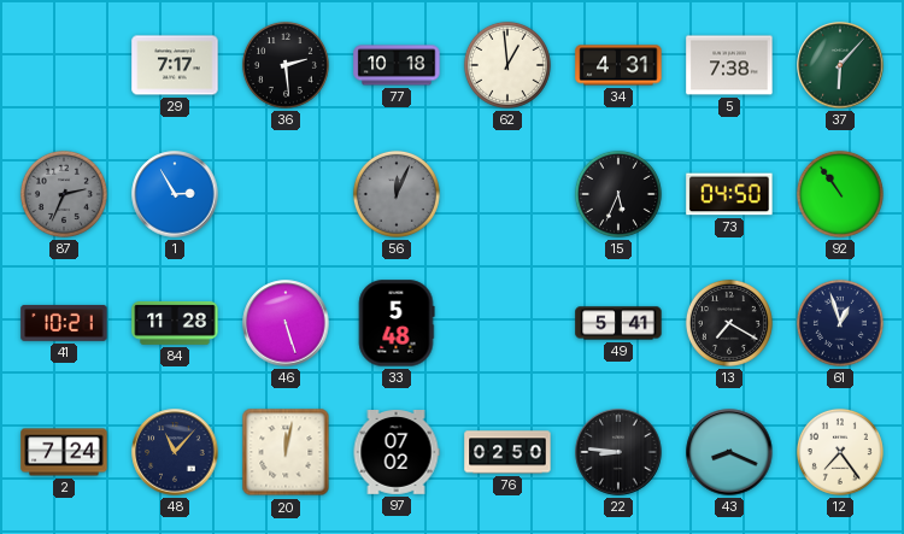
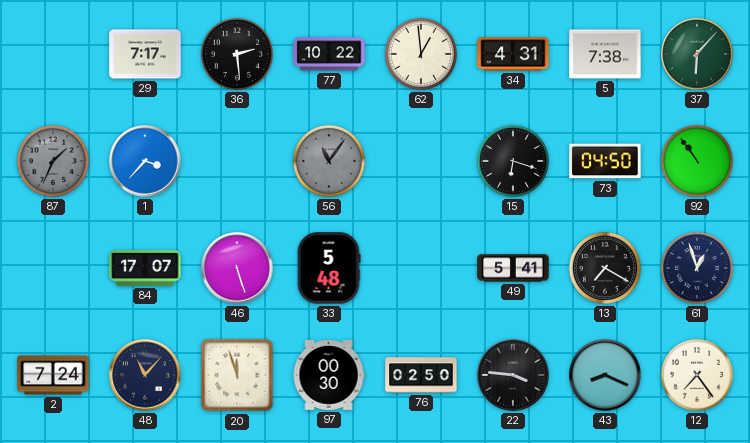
77: 10:18 -> 10:22 (329, 54)
87: 2:34 -> 1:34 (53, 161)
1: 2:55 -> 3:37 (145, 161)
56: 12:04 -> 11:06 (329, 161)
15: 5:34 -> 6:18 (513, 161)
41: 10:21 -> none (64, 323)
84: 11:28 -> 17:07 (145, 268)
20: 12:02 -> 11:57 (237, 375)
97: 07:02 -> 00:30 (329, 376)
22: 8:46 -> 3:46 (513, 375)
